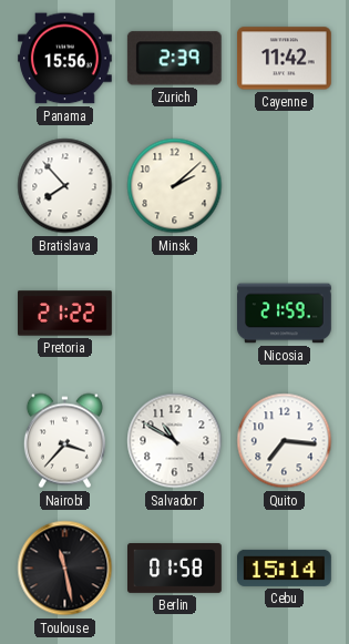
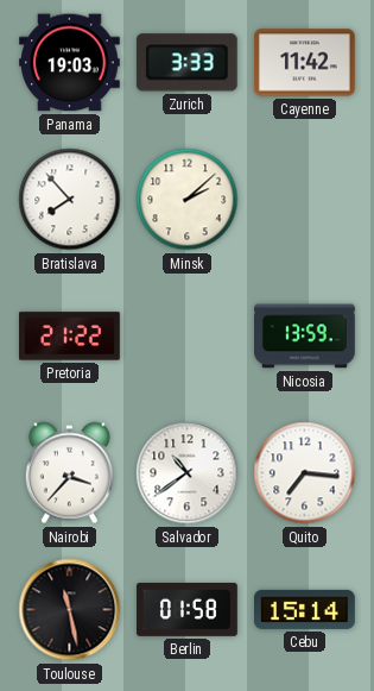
Panama: 15:56 -> 19:03 (70, 63)
Zurich: 2:39 -> 3:33 (186, 63)
Nicosia: 21:59 -> 13:59 (305, 337)
Salvador: 10:50 -> 10:39 (188, 473)
